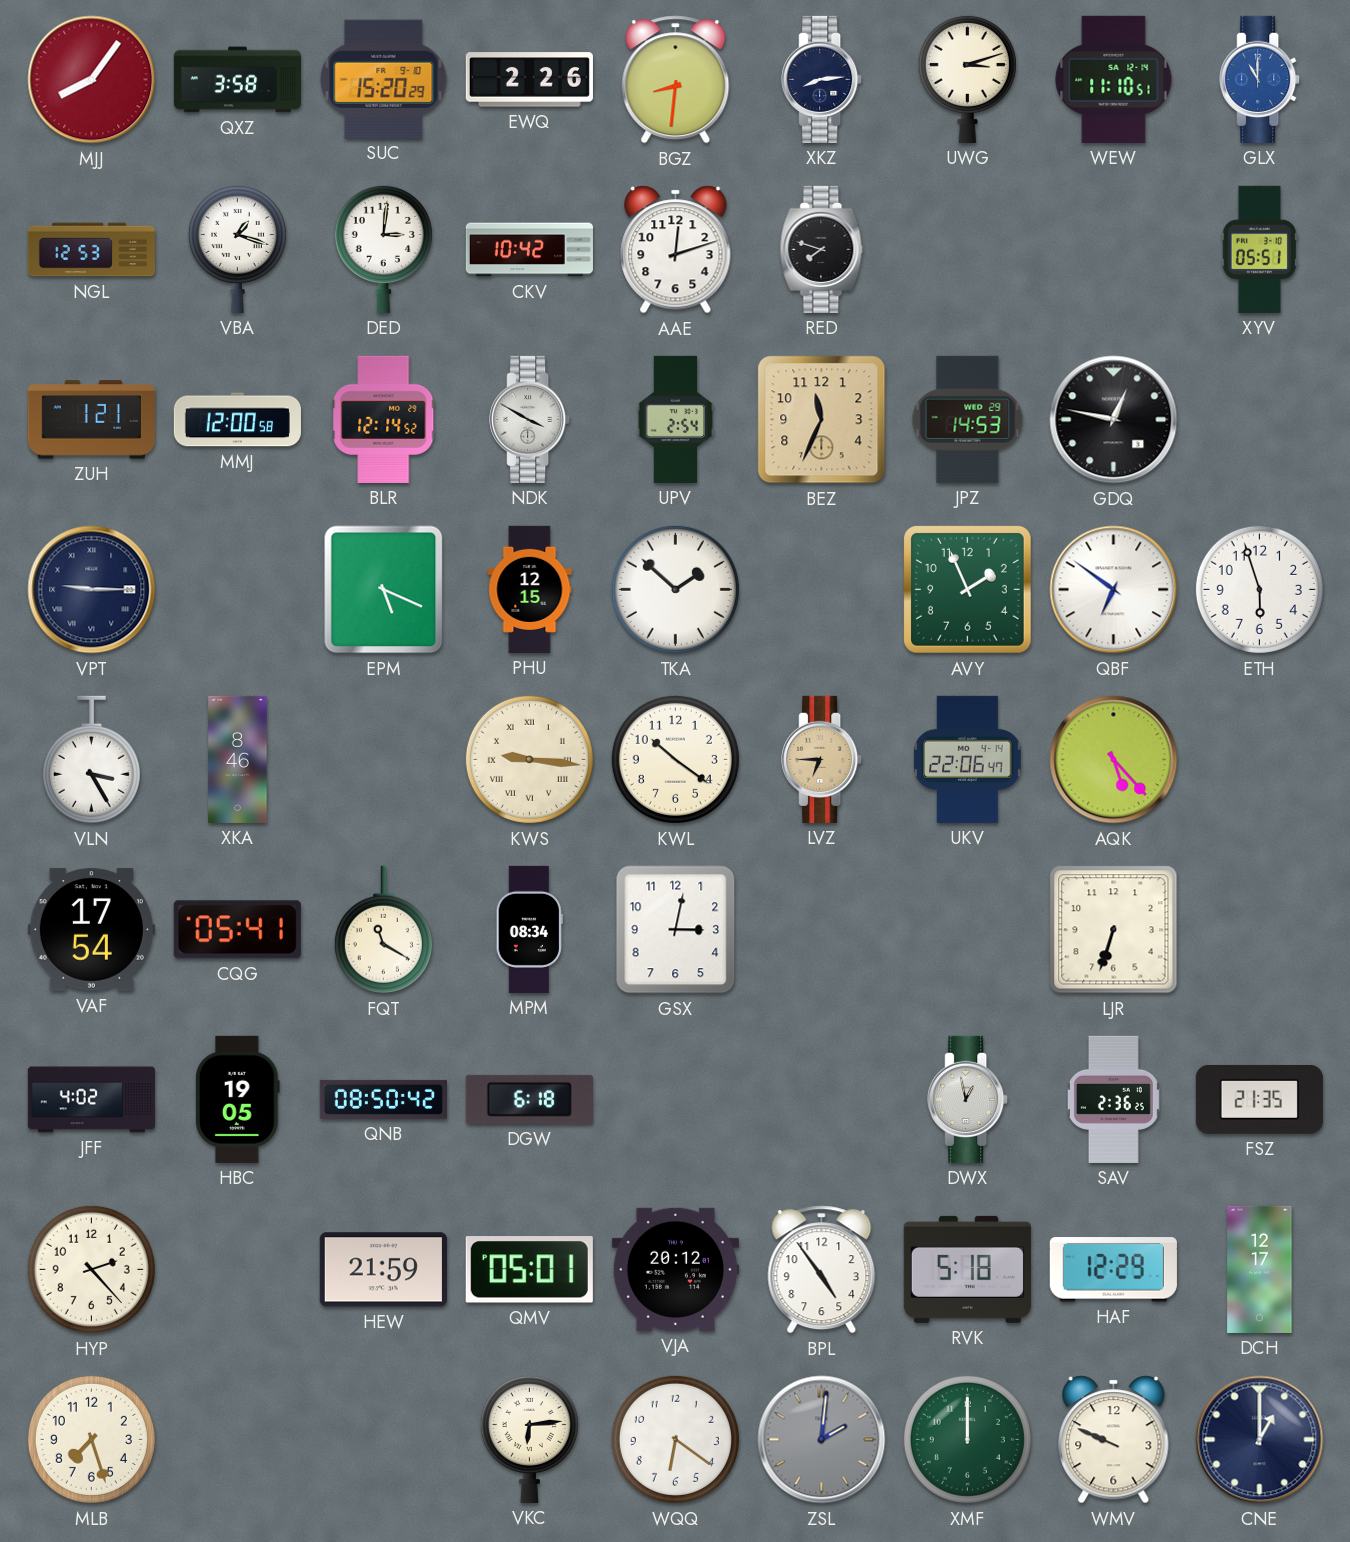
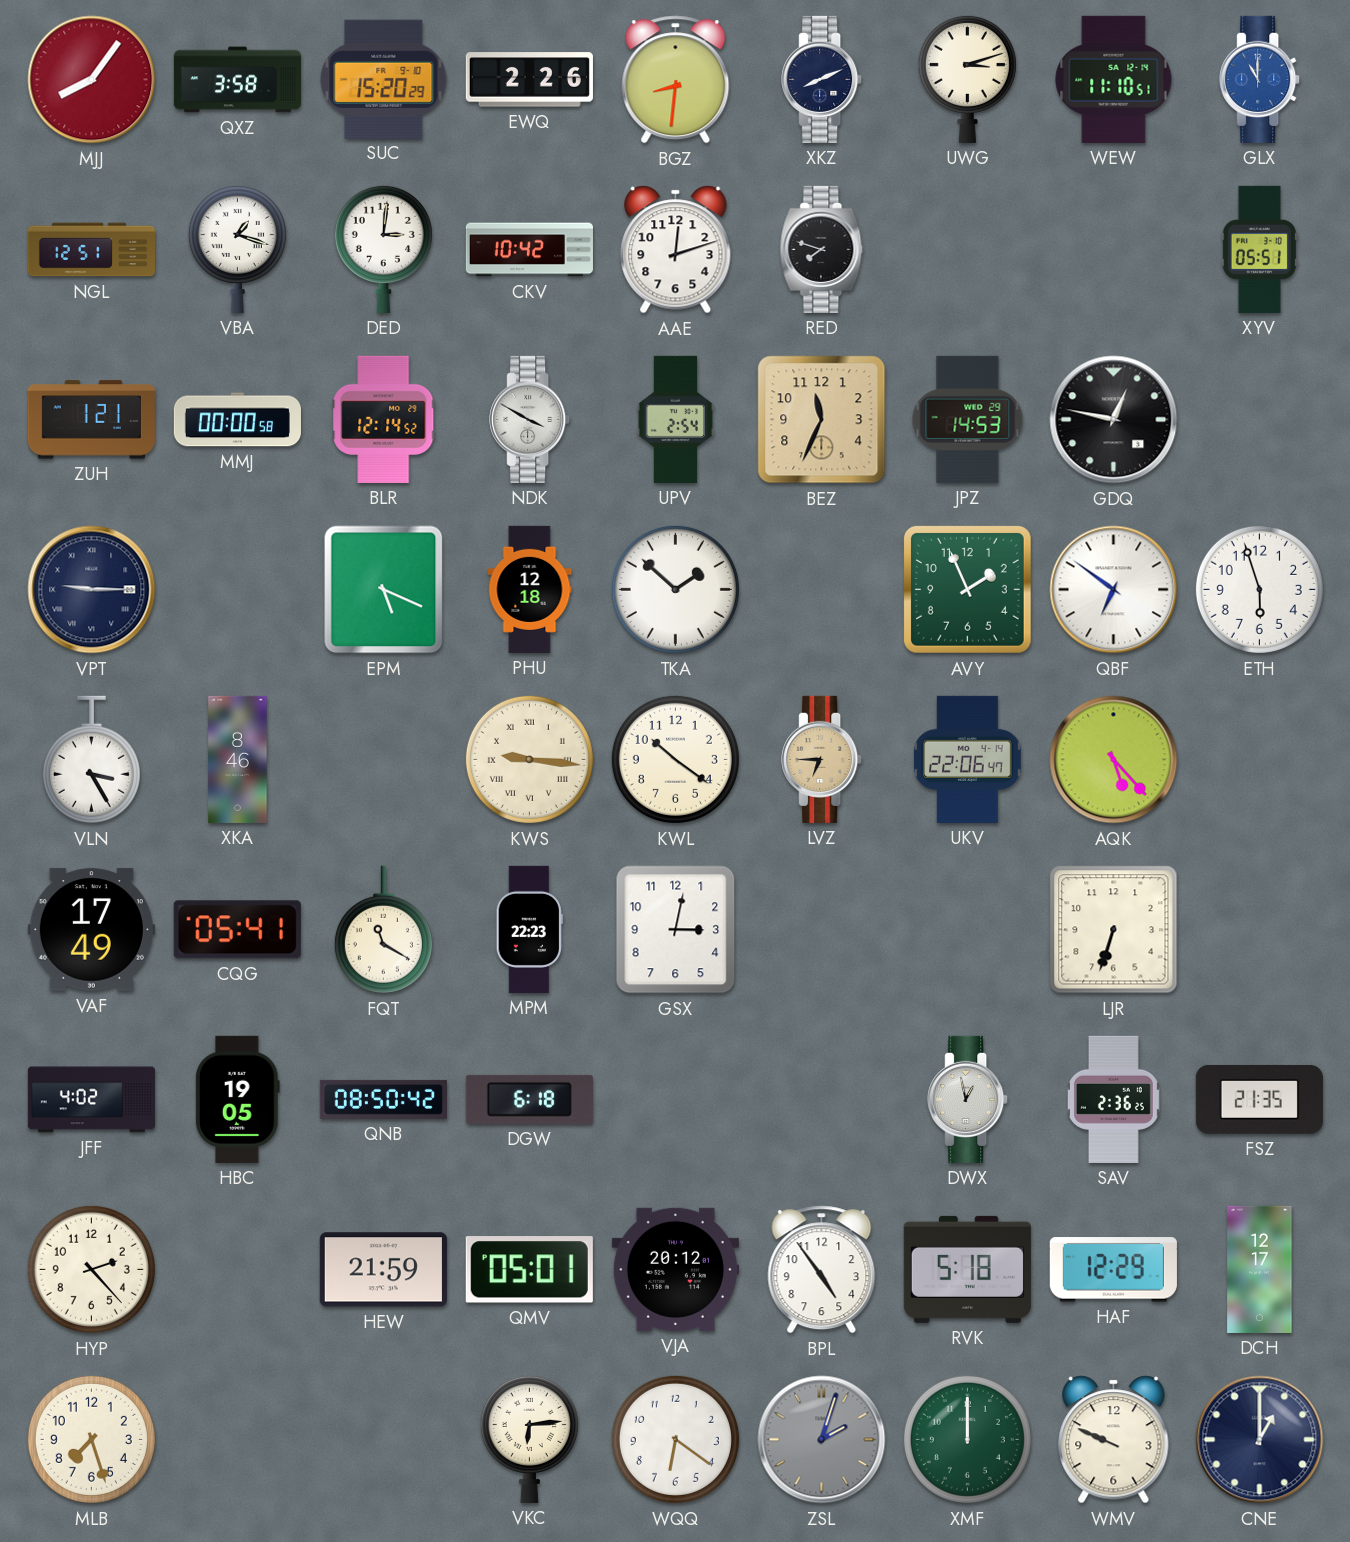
XKZ: 8:14 -> 8:11 (822, 79)
NGL: 12:53 -> 12:51 (91, 250)
MMJ: 12:00 -> 00:00 (237, 420)
PHU: 12:15 -> 12:18 (530, 589)
VAF: 17:54 -> 17:49 (91, 930)
MPM: 08:34 -> 22:23 (529, 929)
ZSL: 2:01 -> 2:03 (822, 1440)
